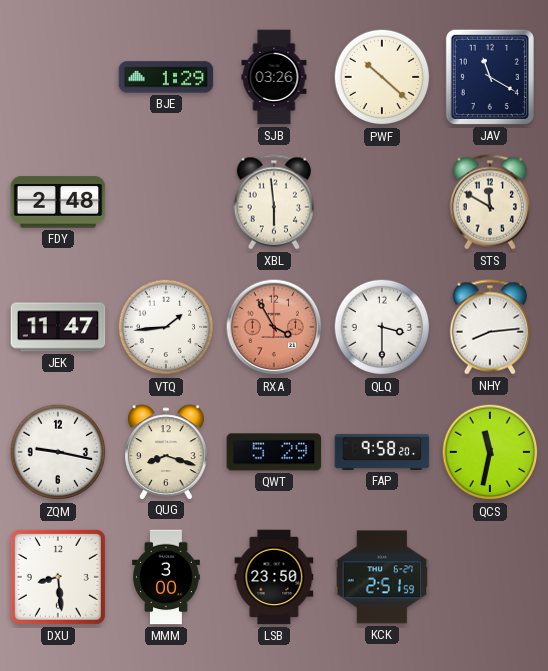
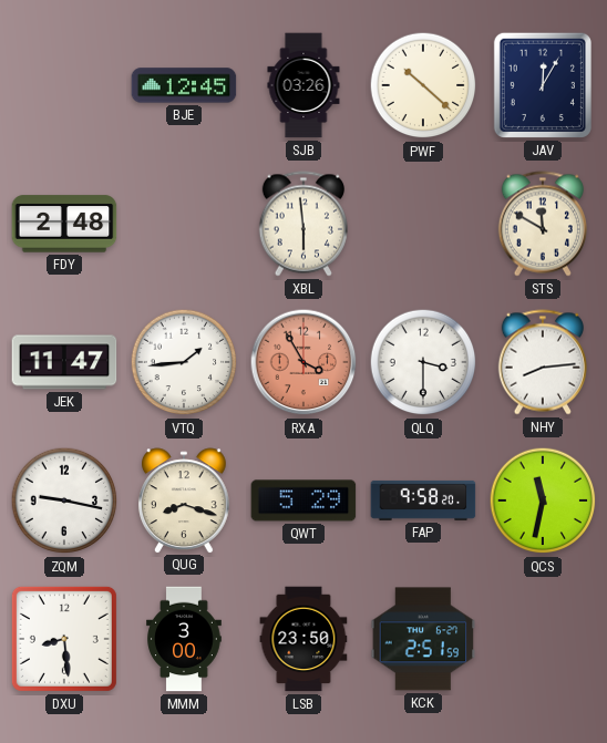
BJE: 1:29 -> 12:45 (184, 85)
JAV: 11:20 -> 12:05 (543, 85)
